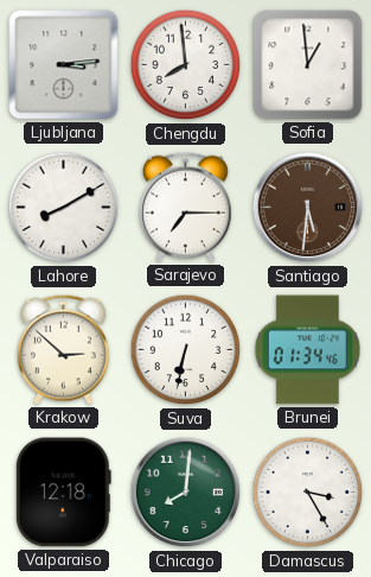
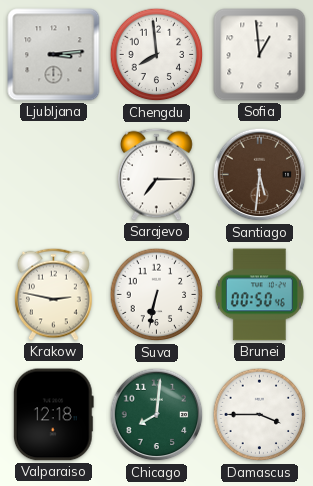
Lahore: 8:10 -> none (64, 208)
Krakow: 2:52 -> 2:47 (54, 294)
Brunei: 01:34 -> 00:50 (259, 295)
Damascus: 3:25 -> 3:45 (260, 415)
